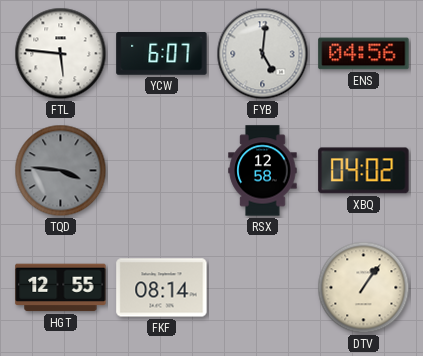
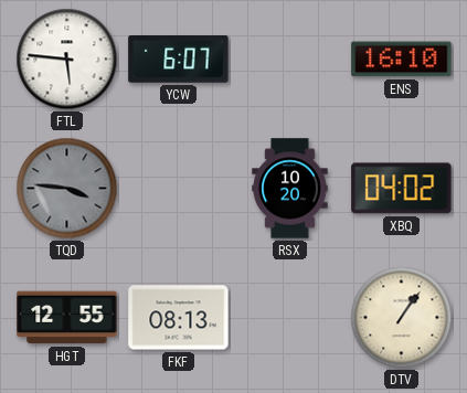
FYB: 5:01 -> none (263, 54)
ENS: 04:56 -> 16:10 (402, 60)
RSX: 12:58 -> 10:20 (290, 189)
FKF: 08:14 -> 08:13 (179, 318)
